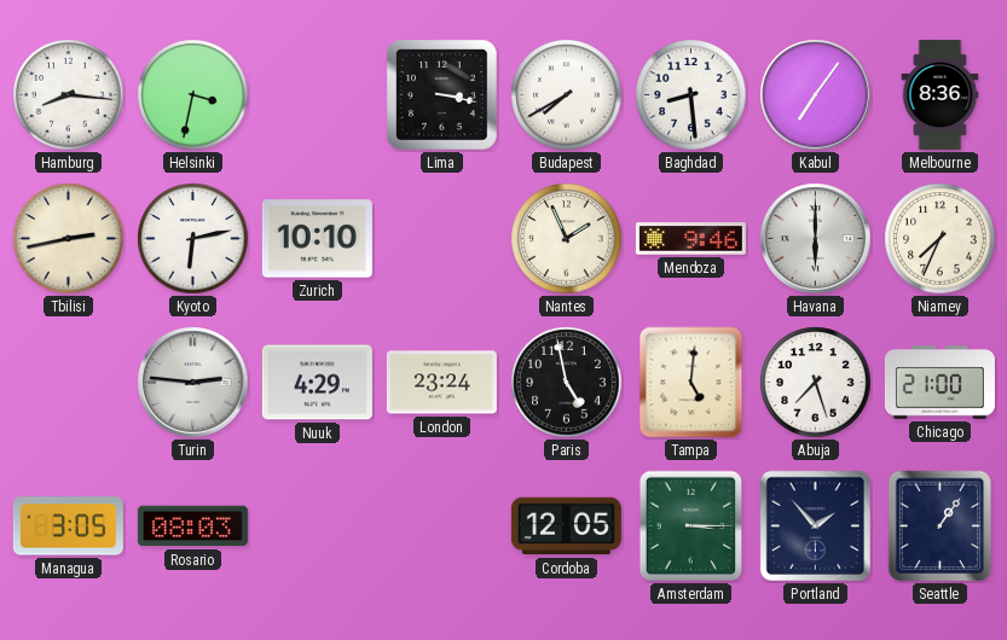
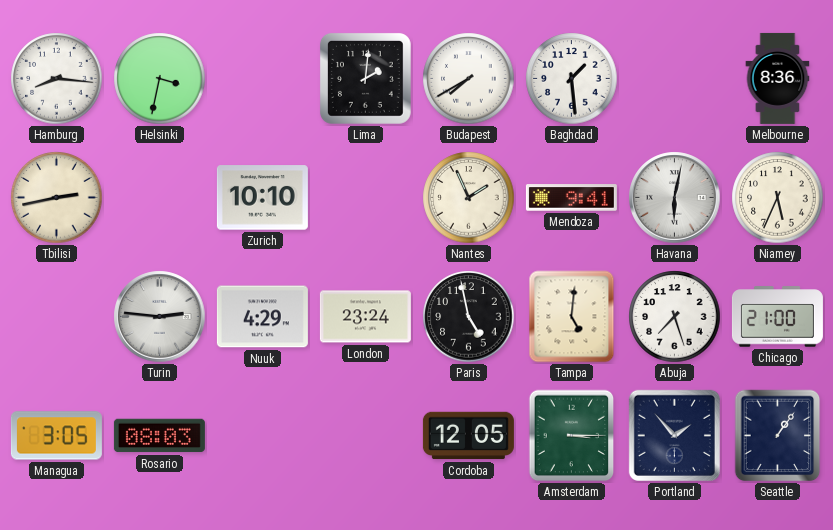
Lima: 3:17 -> 2:01 (365, 78)
Baghdad: 8:29 -> 1:29 (572, 79)
Kabul: 7:06 -> none (816, 95)
Kyoto: 6:13 -> none (193, 239)
Mendoza: 9:46 -> 9:41 (571, 198)
Havana: 6:00 -> 6:02 (675, 198)
Niamey: 7:34 -> 5:34 (778, 198)
